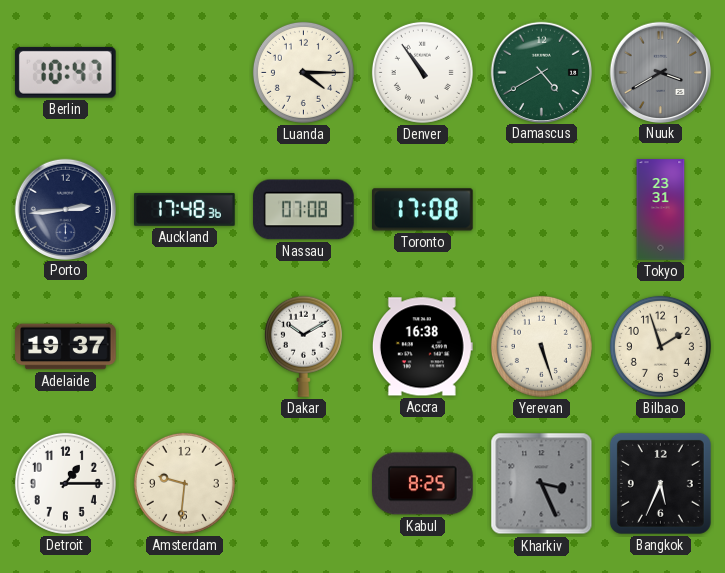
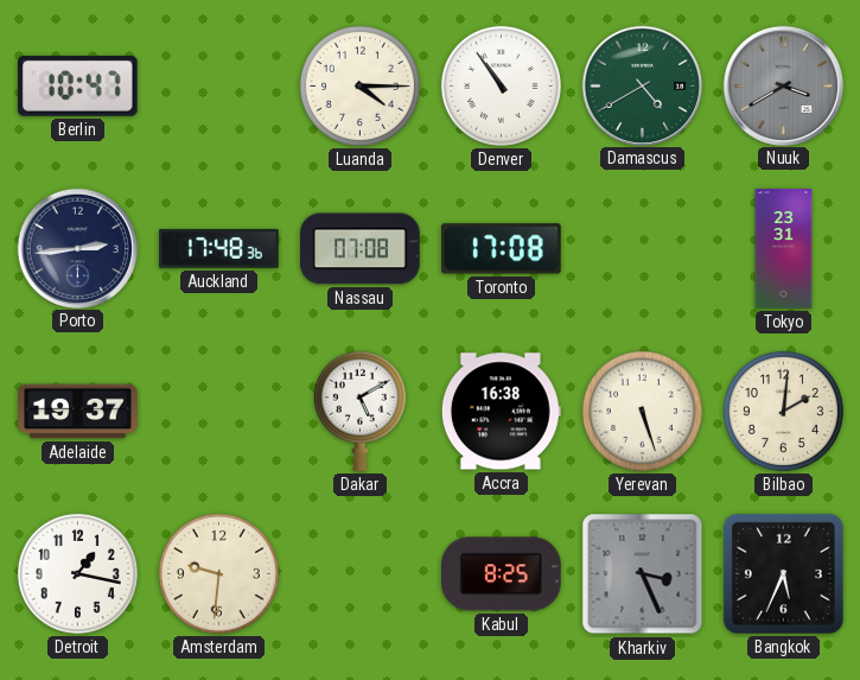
Dakar: 10:10 -> 5:10 (359, 411)
Bilbao: 1:57 -> 2:01 (783, 411)
Detroit: 1:15 -> 1:17 (77, 573)
